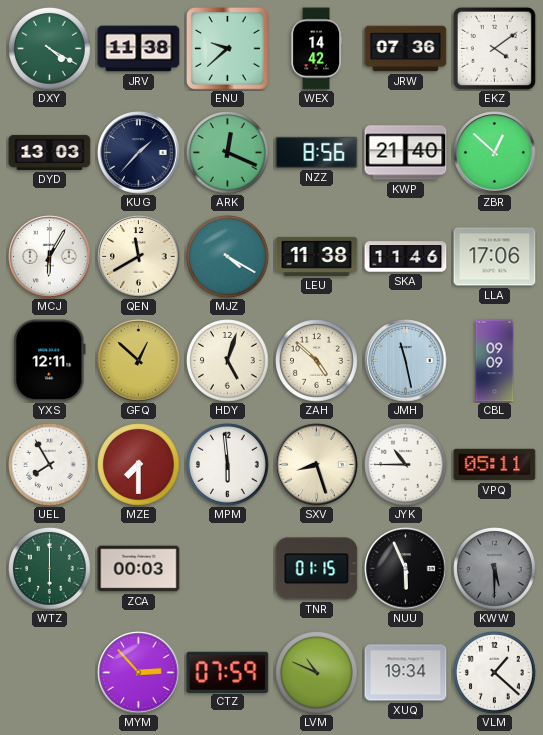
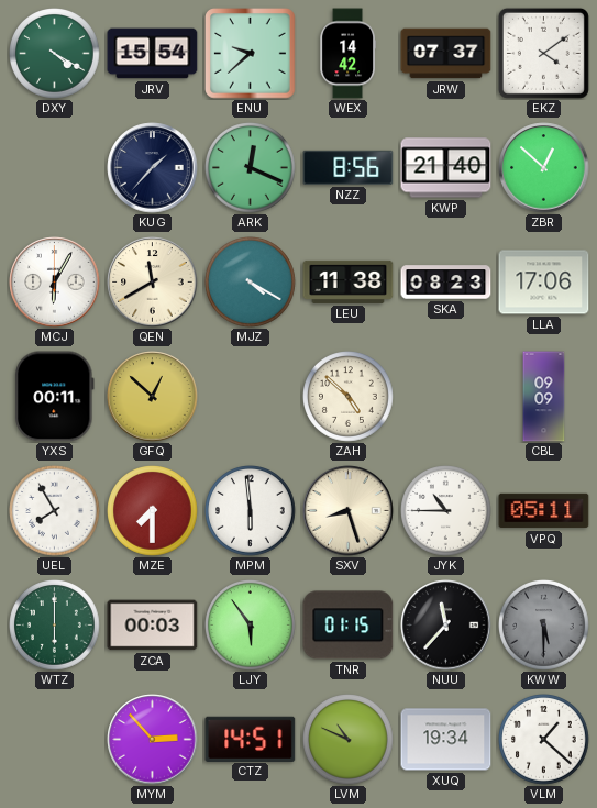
JRV: 11:38 -> 15:54 (153, 54)
JRW: 07:36 -> 07:37 (446, 54)
DYD: 13:03 -> none (50, 152)
SKA: 11:46 -> 08:23 (446, 283)
YXS: 12:11 -> 00:11 (55, 397)
HDY: 5:03 -> none (228, 361)
JMH: 11:28 -> none (406, 361)
LJY: none -> 5:54 (251, 626)
NUU: 5:56 -> 11:37 (446, 626)
CTZ: 07:59 -> 14:51 (251, 739)
